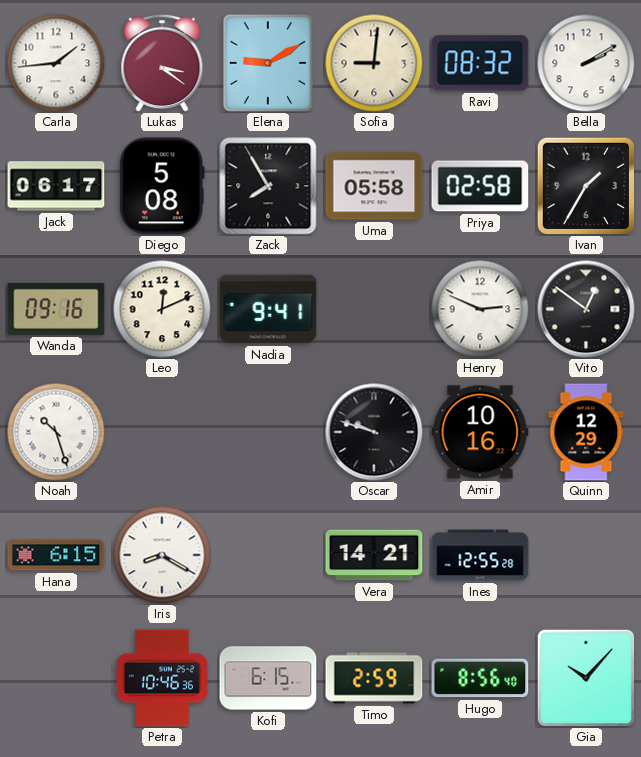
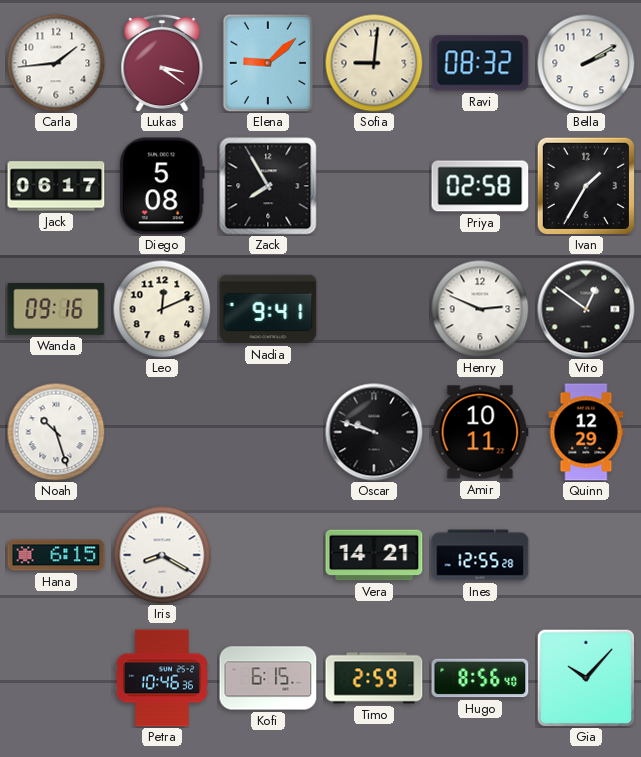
Elena: 9:10 -> 9:08 (268, 63)
Uma: 05:58 -> none (374, 186)
Amir: 10:16 -> 10:11 (480, 432)
